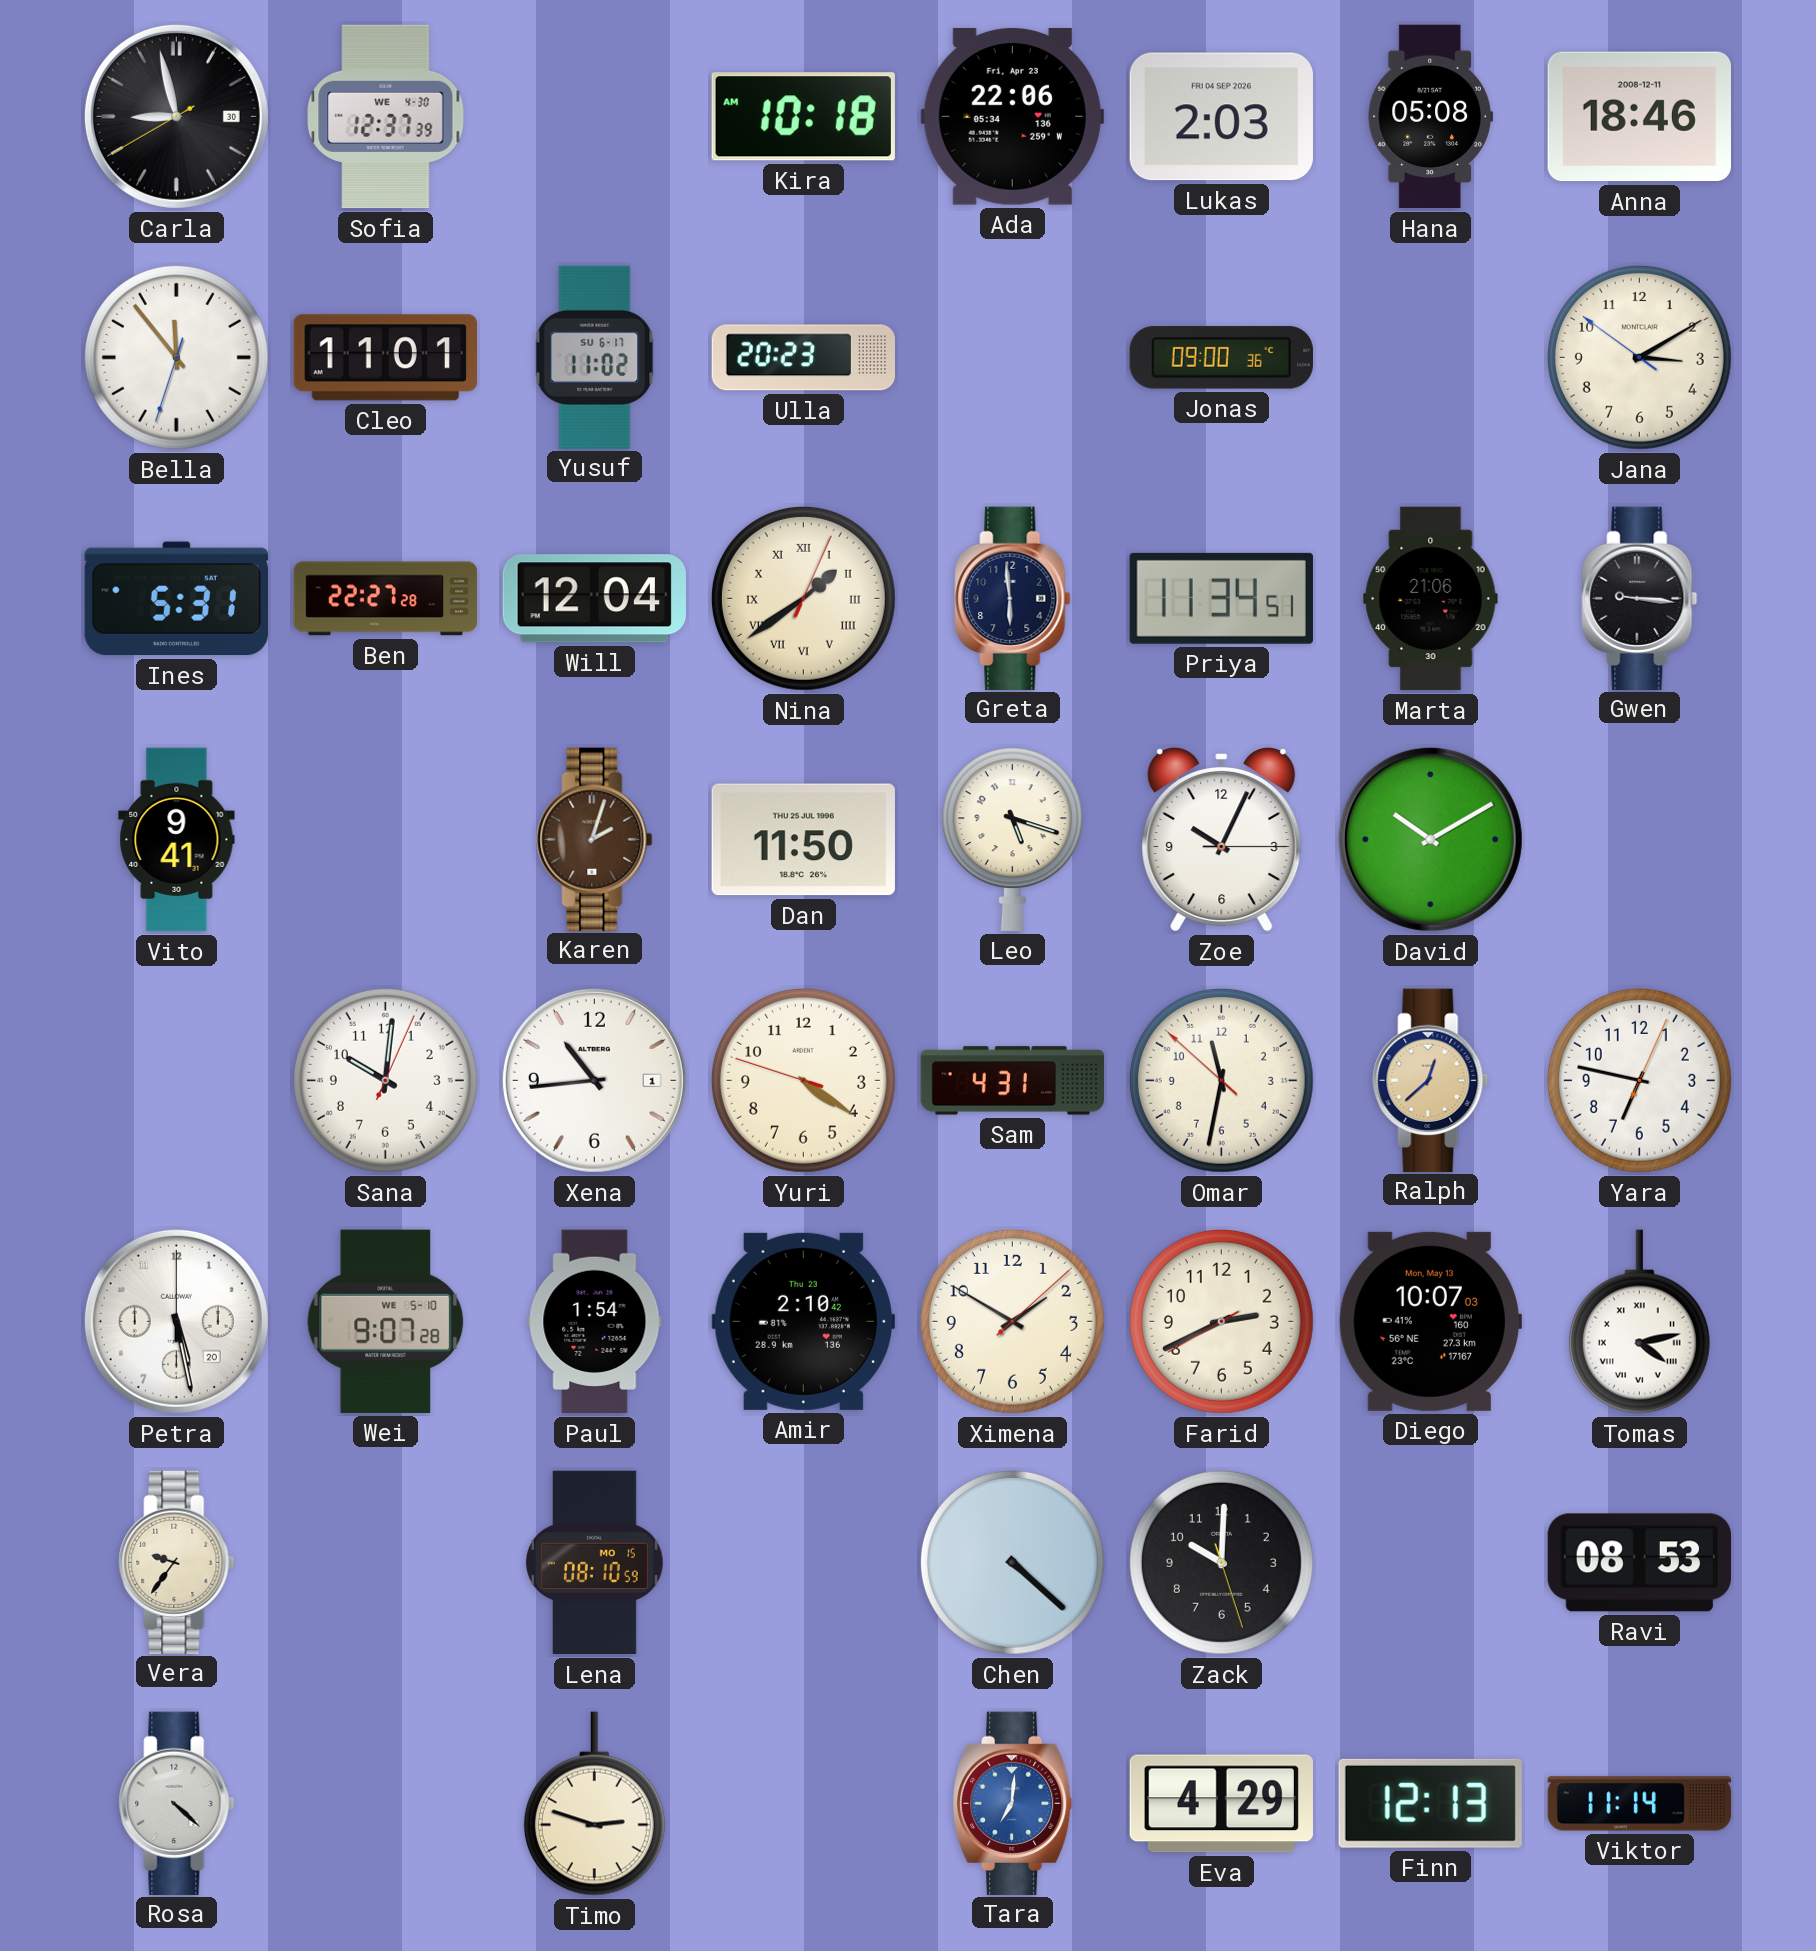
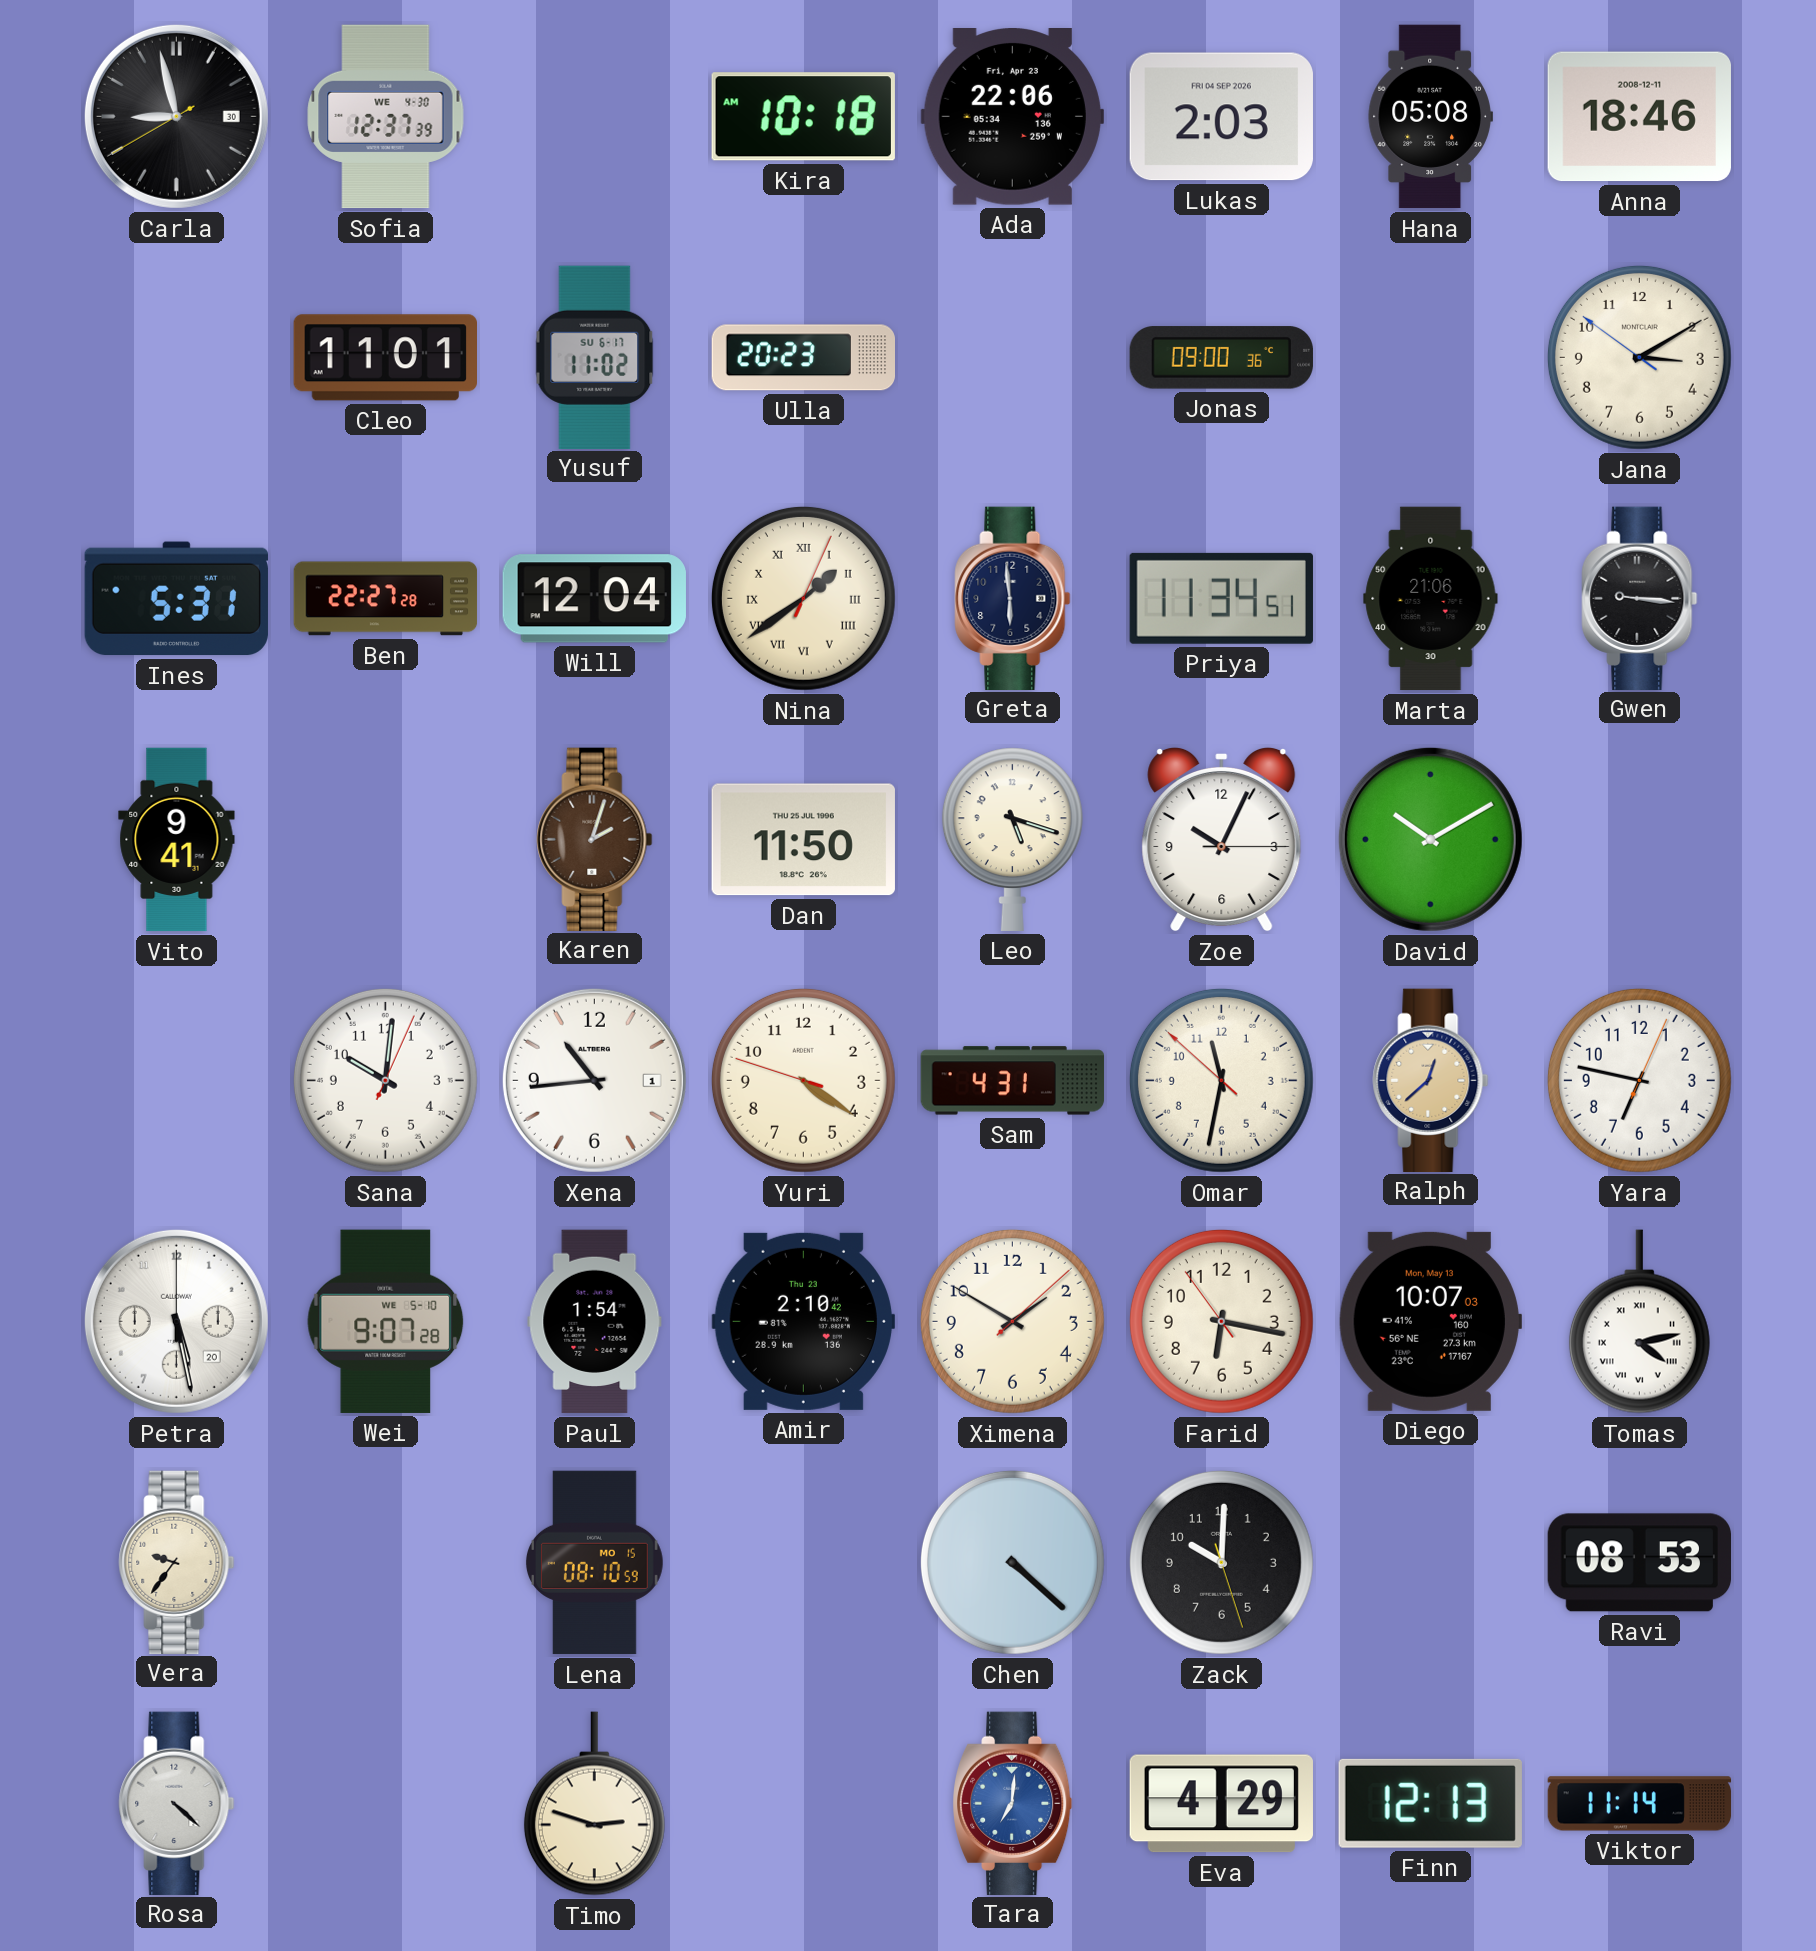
Bella: 11:53 -> none (176, 357)
Farid: 2:40 -> 6:16 (1221, 1321)
